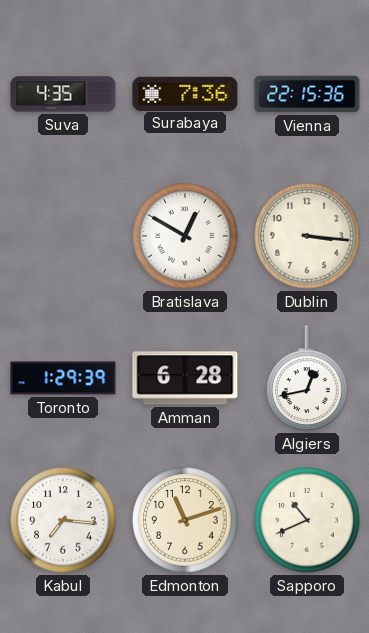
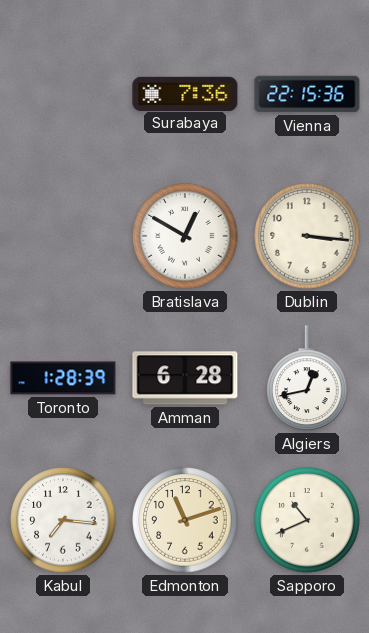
Suva: 4:35 -> none (63, 94)
Toronto: 1:29 -> 1:28 (63, 378)
